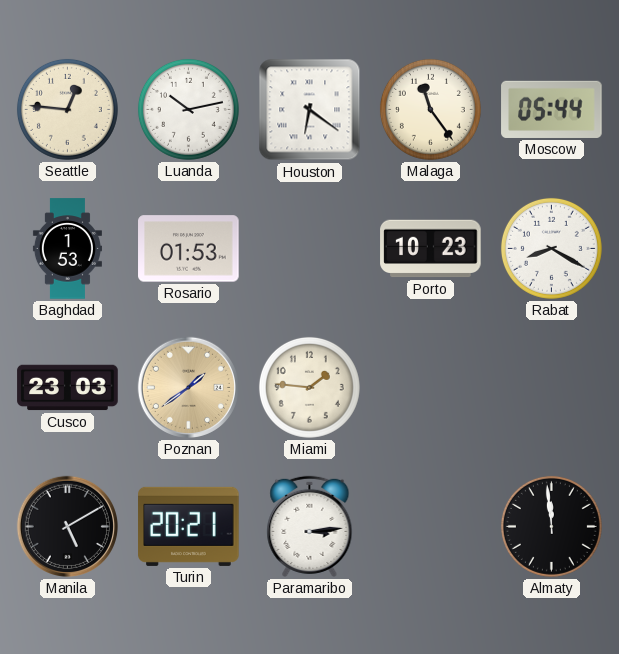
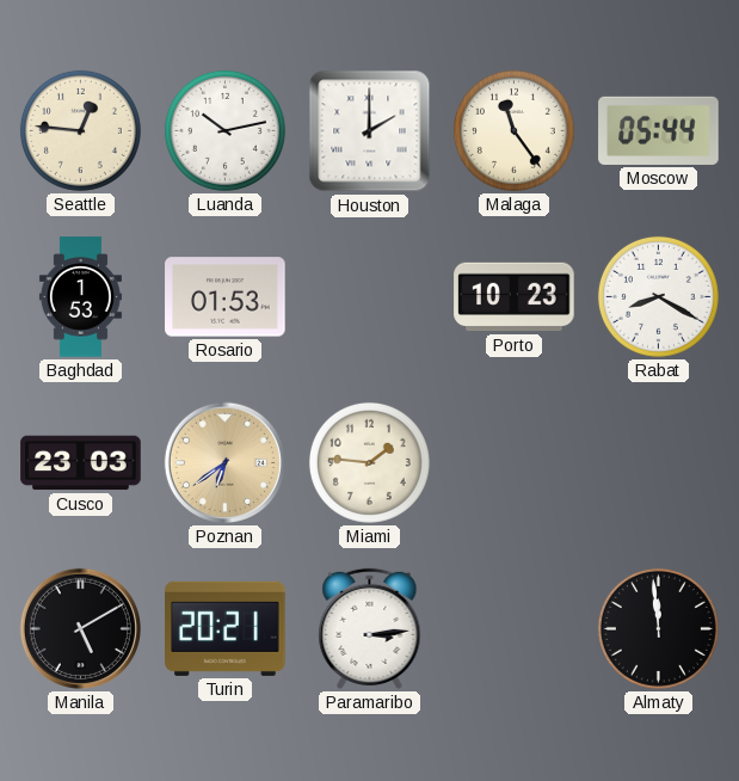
Houston: 6:21 -> 2:00 (370, 131)
Poznan: 1:39 -> 6:39 (224, 462)
